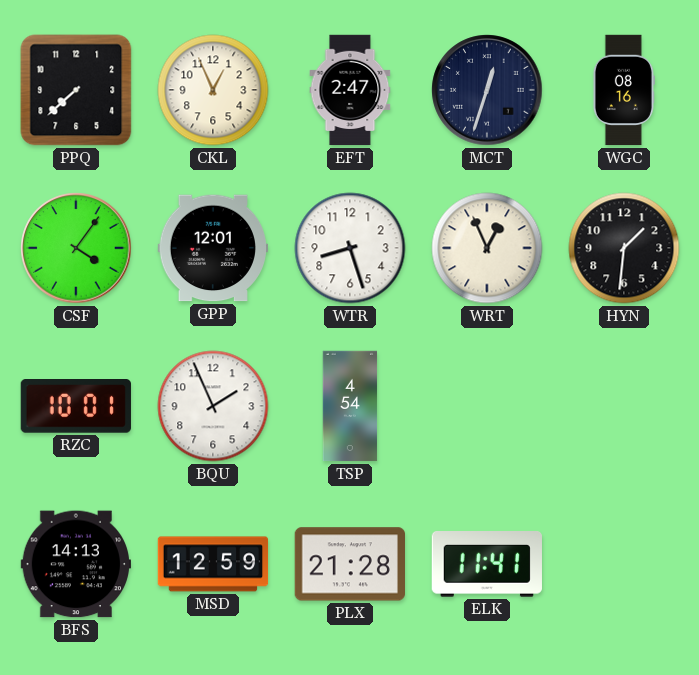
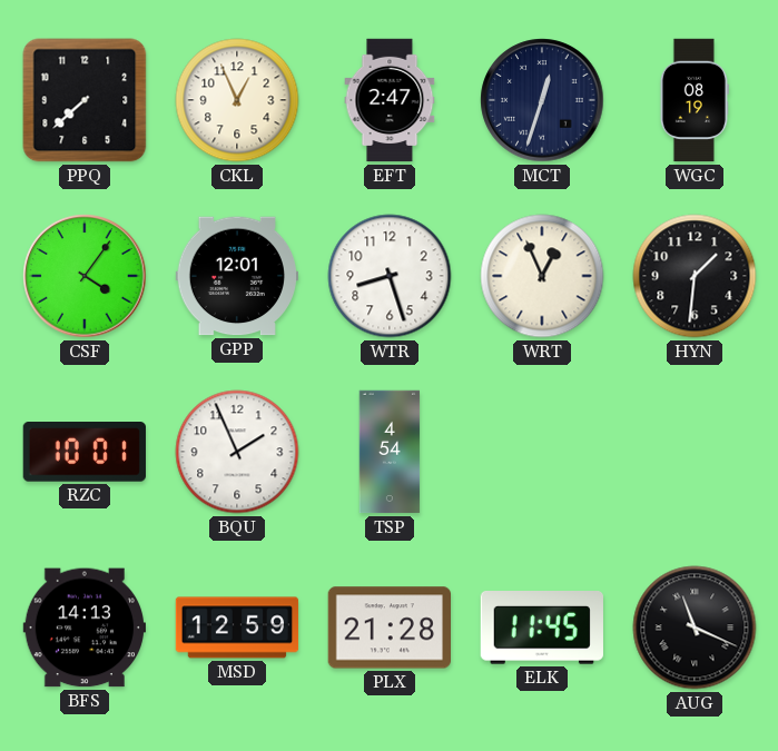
WGC: 08:16 -> 08:19 (695, 100)
ELK: 11:41 -> 11:45 (542, 628)
AUG: none -> 11:19 (695, 628)
